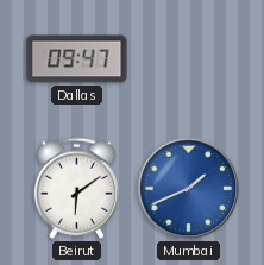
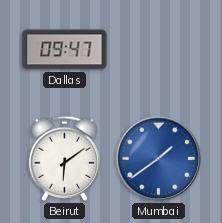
Mumbai: 1:41 -> 1:39 (159, 159)
